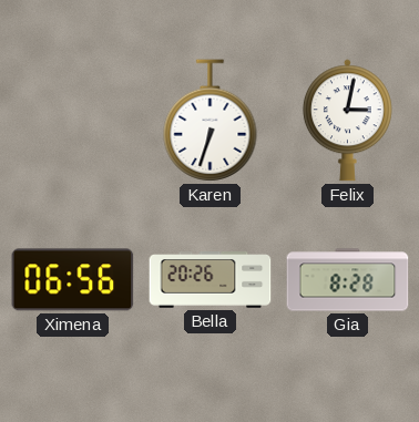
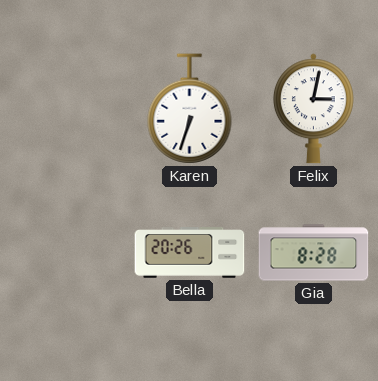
Ximena: 06:56 -> none (73, 280)
